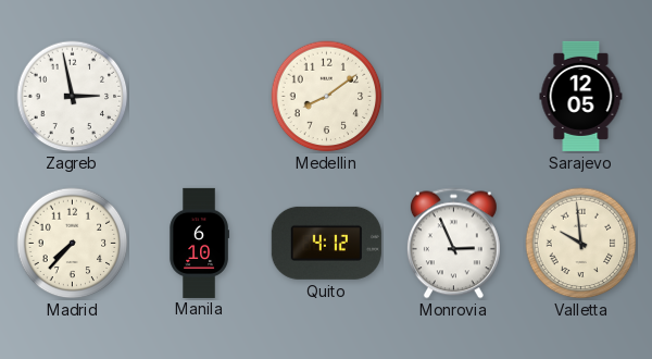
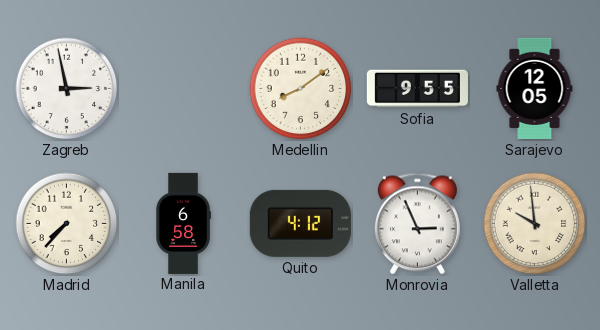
Sofia: none -> 9:55 (417, 89)
Manila: 6:10 -> 6:58 (183, 223)
